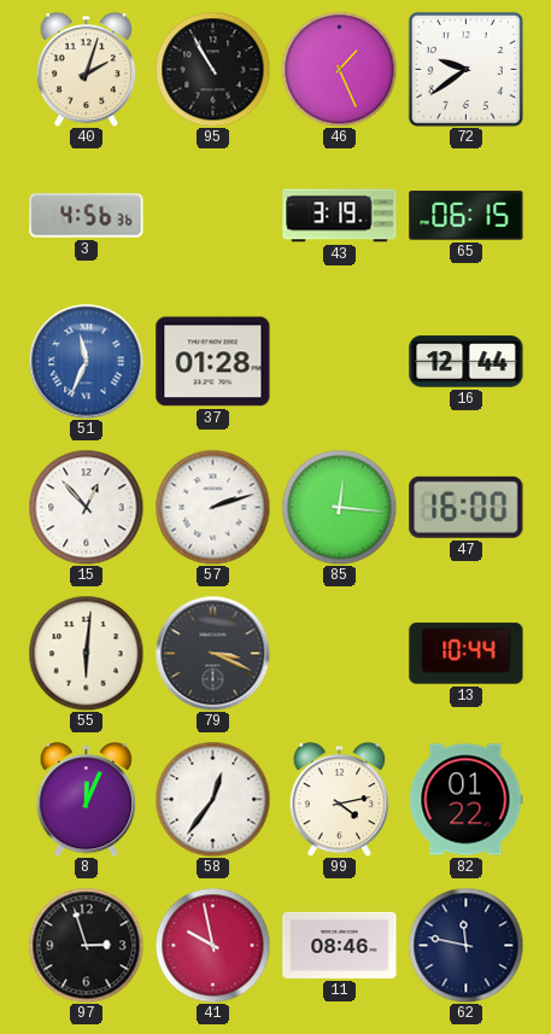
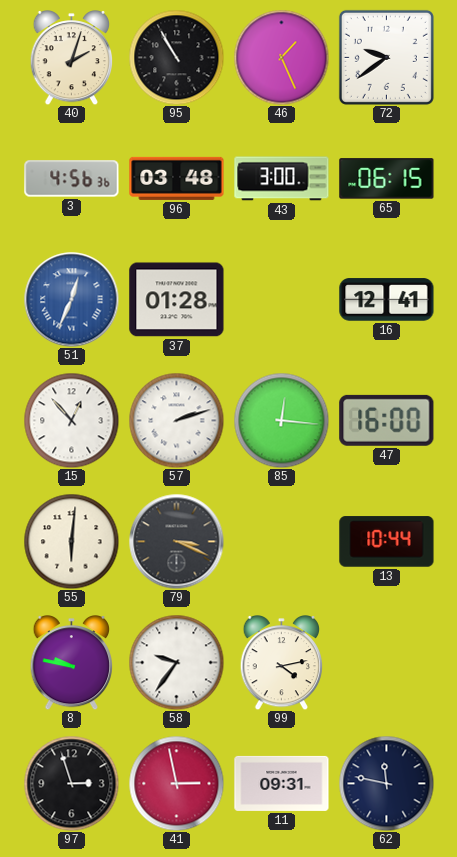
96: none -> 03:48 (177, 178)
43: 3:19 -> 3:00 (282, 179)
51: 11:34 -> 12:34 (71, 299)
16: 12:44 -> 12:41 (387, 300)
8: 12:04 -> 9:47 (72, 663)
58: 12:36 -> 9:36 (176, 662)
82: 01:22 -> none (467, 800)
41: 9:58 -> 2:58 (176, 783)
11: 08:46 -> 09:31 (282, 783)
